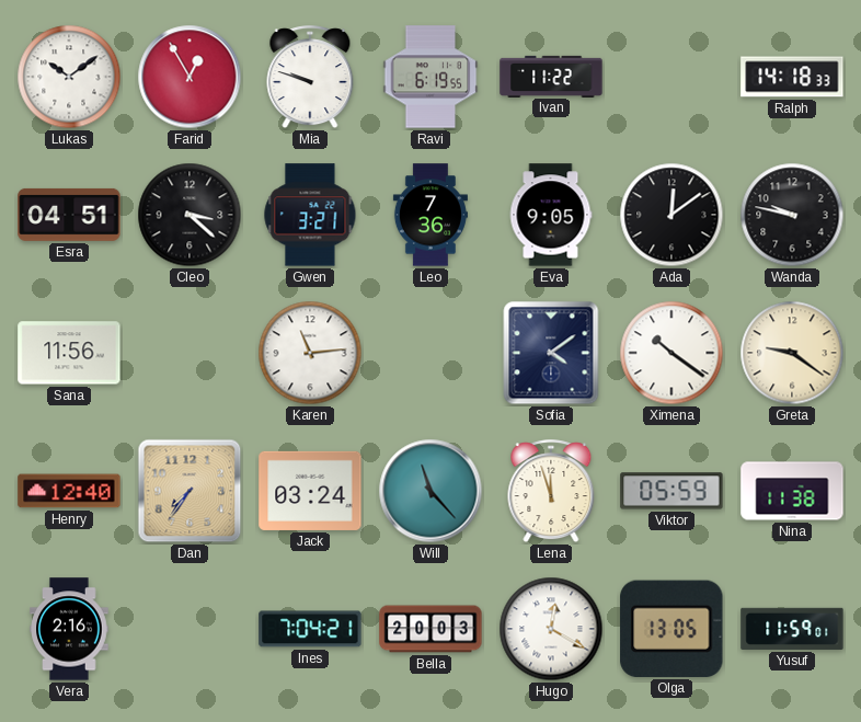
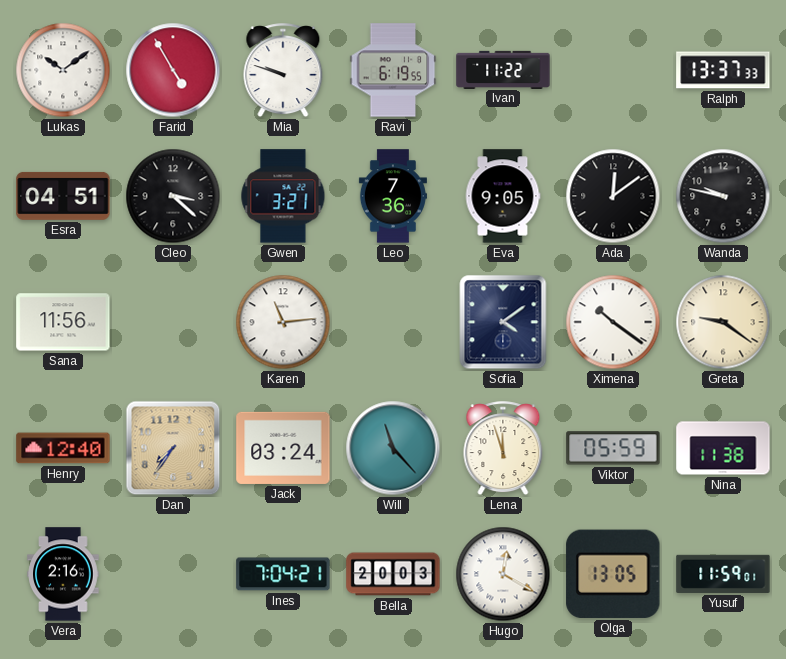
Farid: 12:55 -> 4:55 (173, 70)
Ralph: 14:18 -> 13:37 (723, 70)
